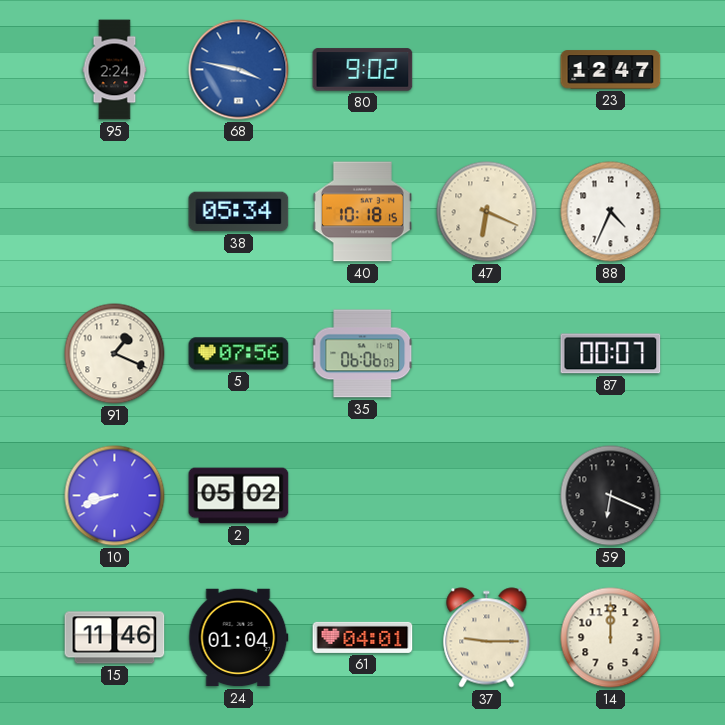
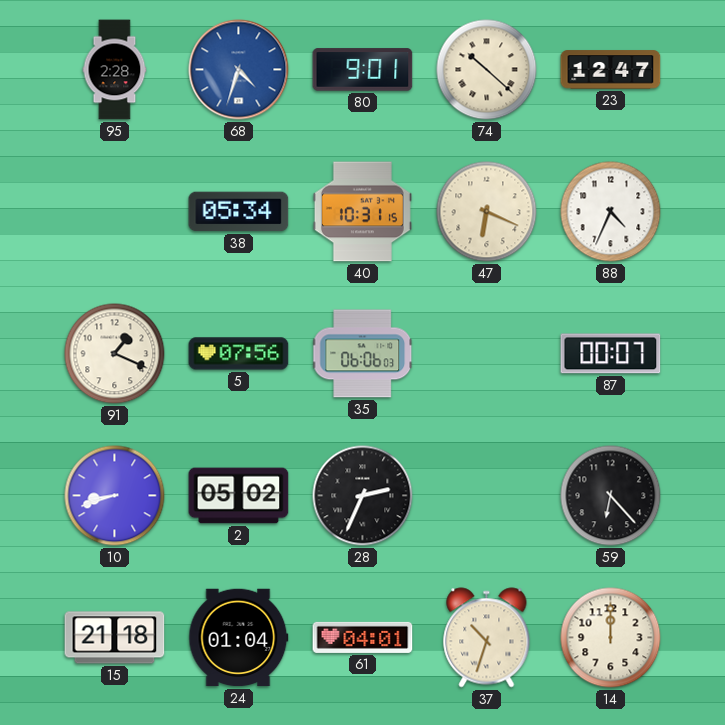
95: 2:24 -> 2:28 (115, 70)
68: 3:47 -> 4:33 (239, 70)
80: 9:02 -> 9:01 (363, 70)
74: none -> 10:22 (487, 70)
40: 10:18 -> 10:31 (362, 212)
28: none -> 2:34 (363, 496)
59: 6:19 -> 6:23 (611, 496)
15: 11:46 -> 21:18 (115, 638)
37: 9:15 -> 10:33 (487, 638)
